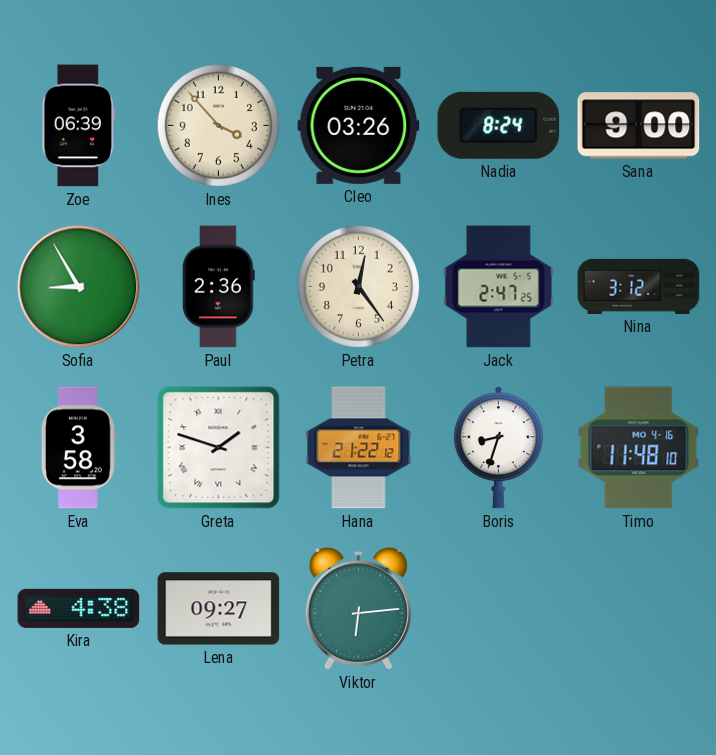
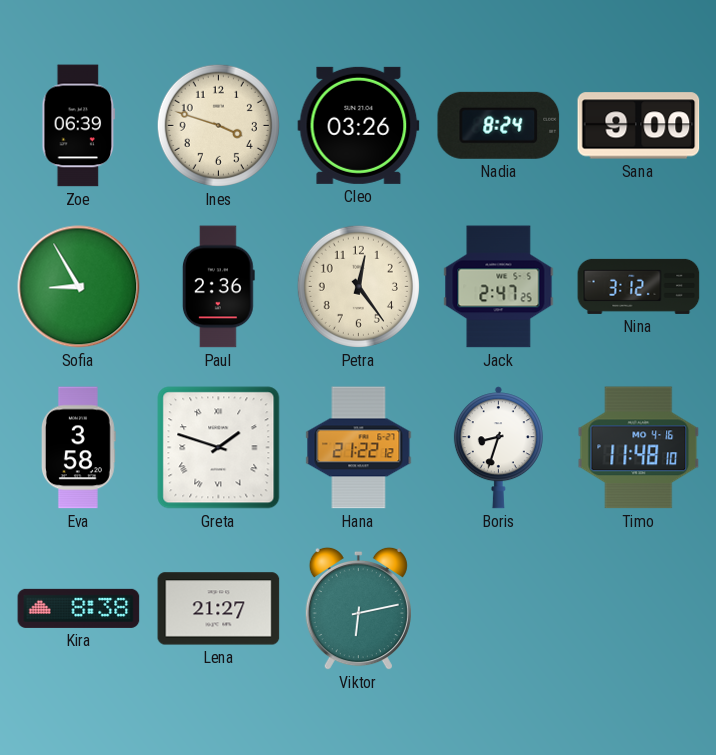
Ines: 3:53 -> 3:48 (218, 125)
Kira: 4:38 -> 8:38 (79, 608)
Lena: 09:27 -> 21:27 (219, 609)
Viktor: 6:14 -> 6:13 (358, 609)
